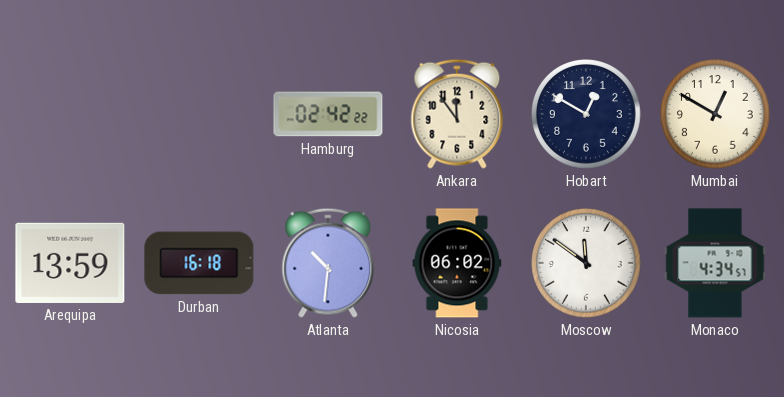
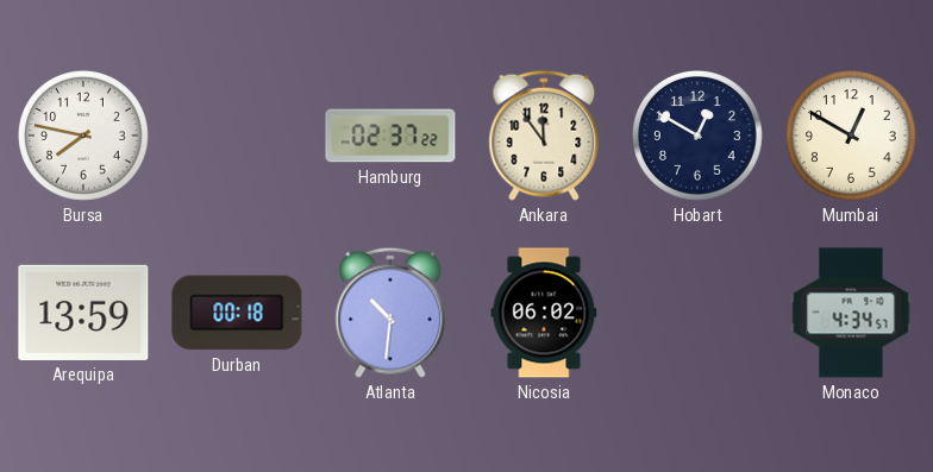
Bursa: none -> 7:47 (84, 137)
Hamburg: 02:42 -> 02:37 (390, 136)
Durban: 16:18 -> 00:18 (237, 313)
Moscow: 11:51 -> none (587, 264)
